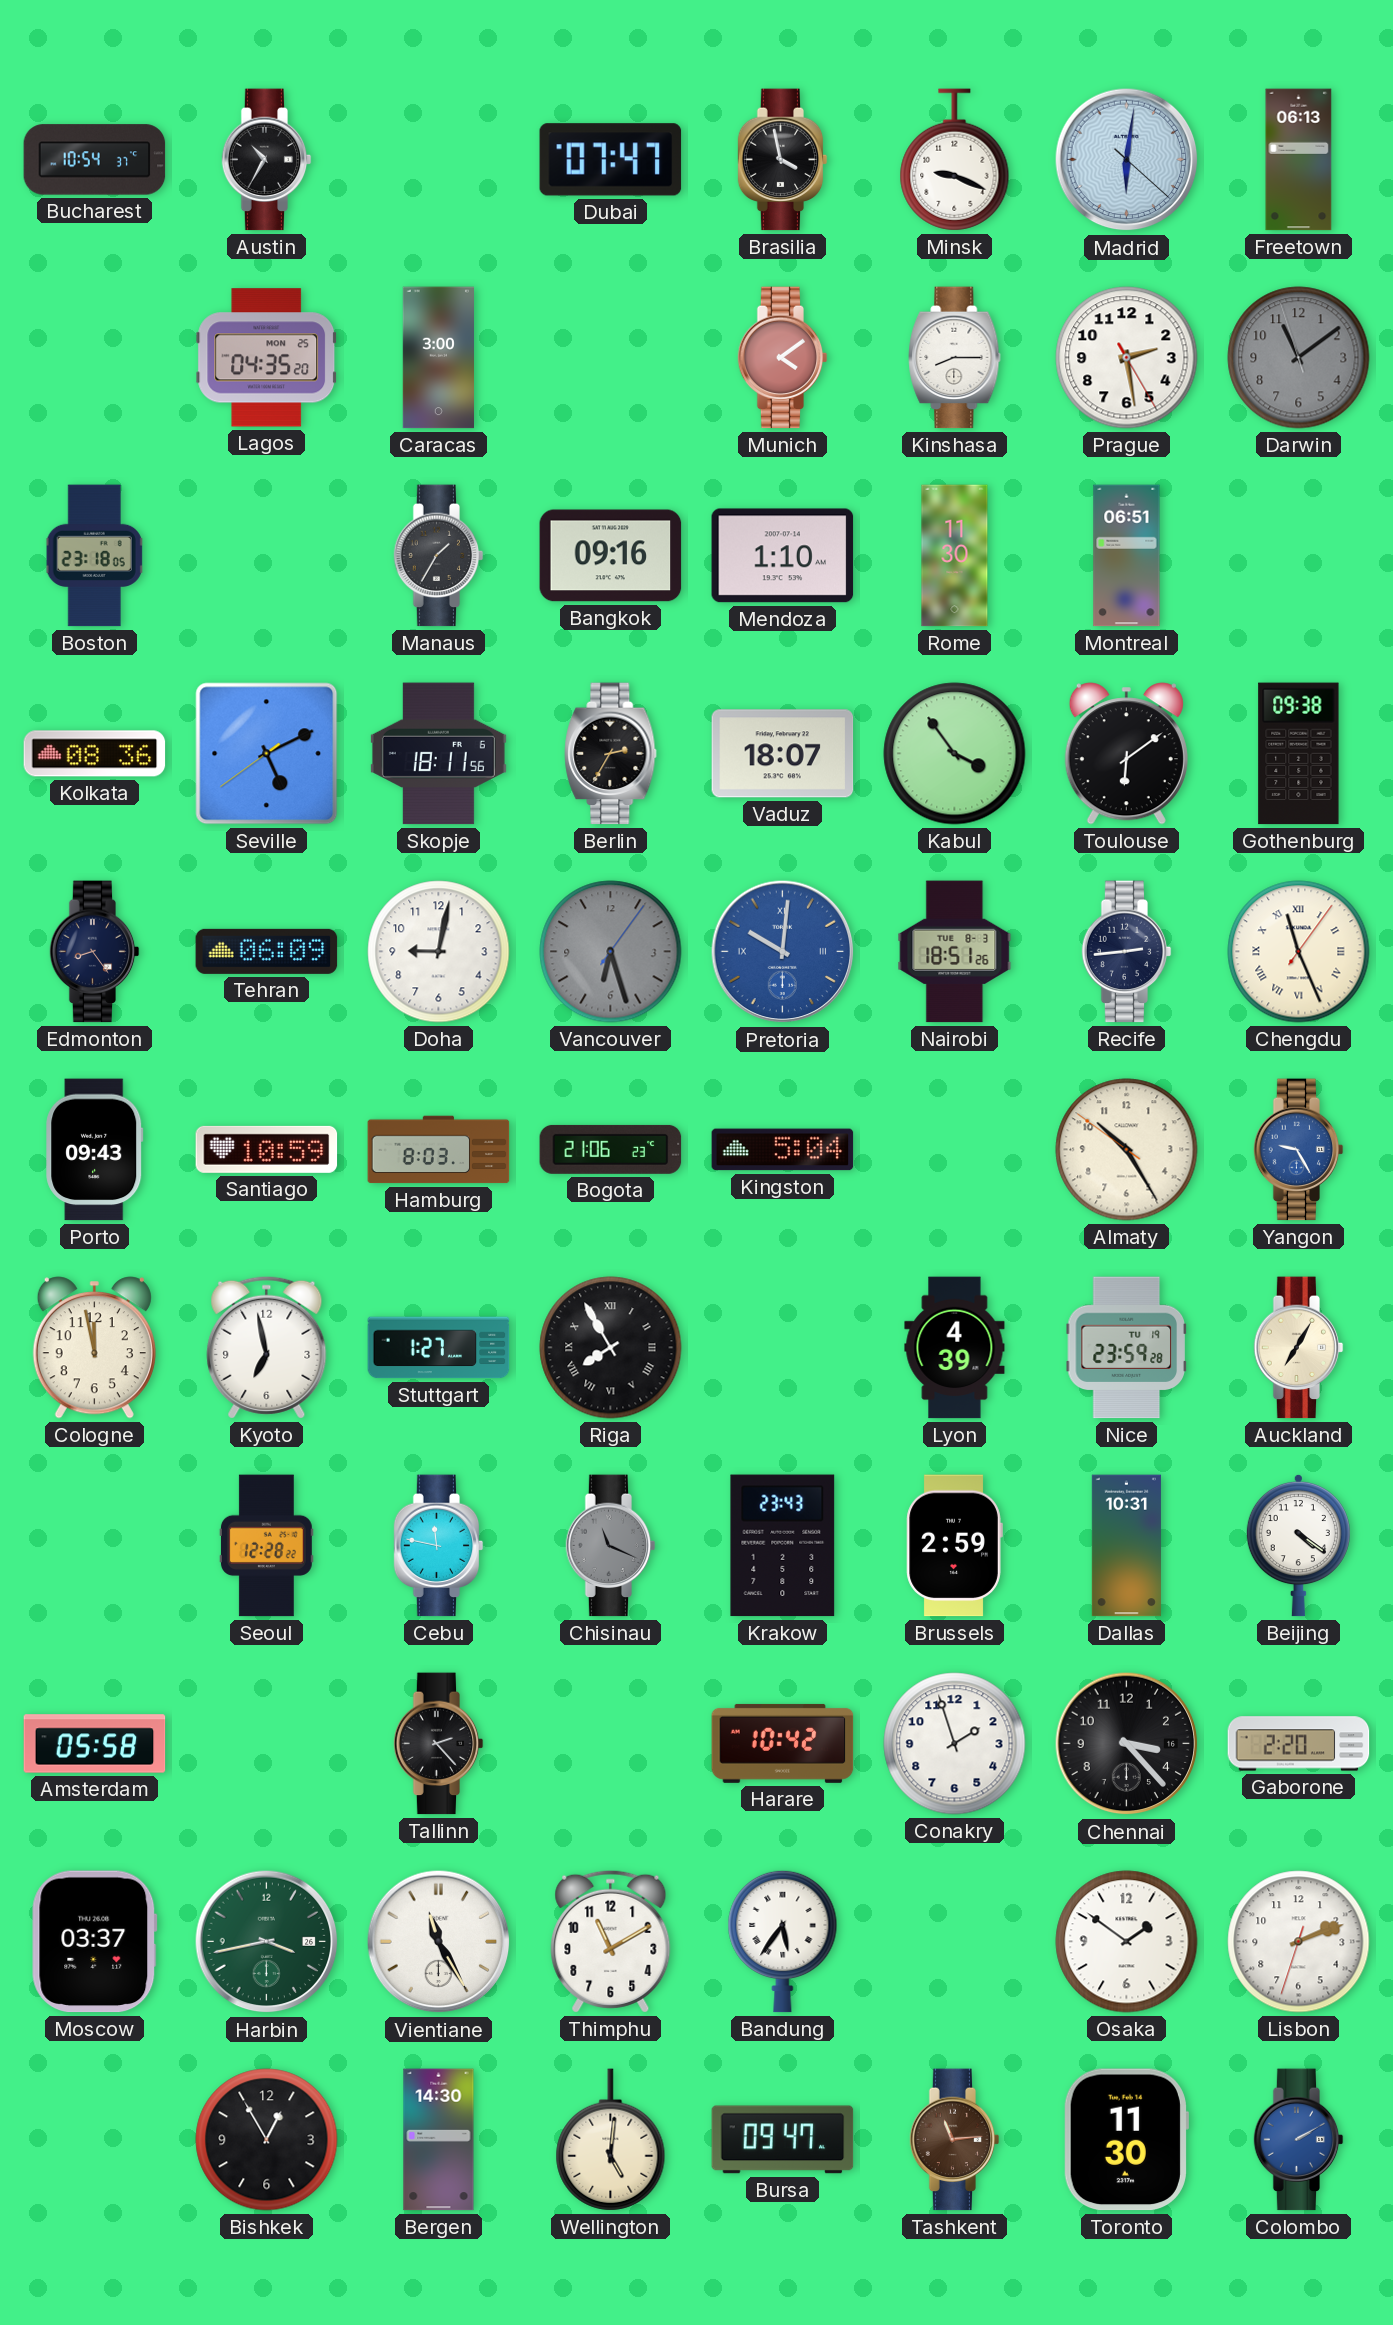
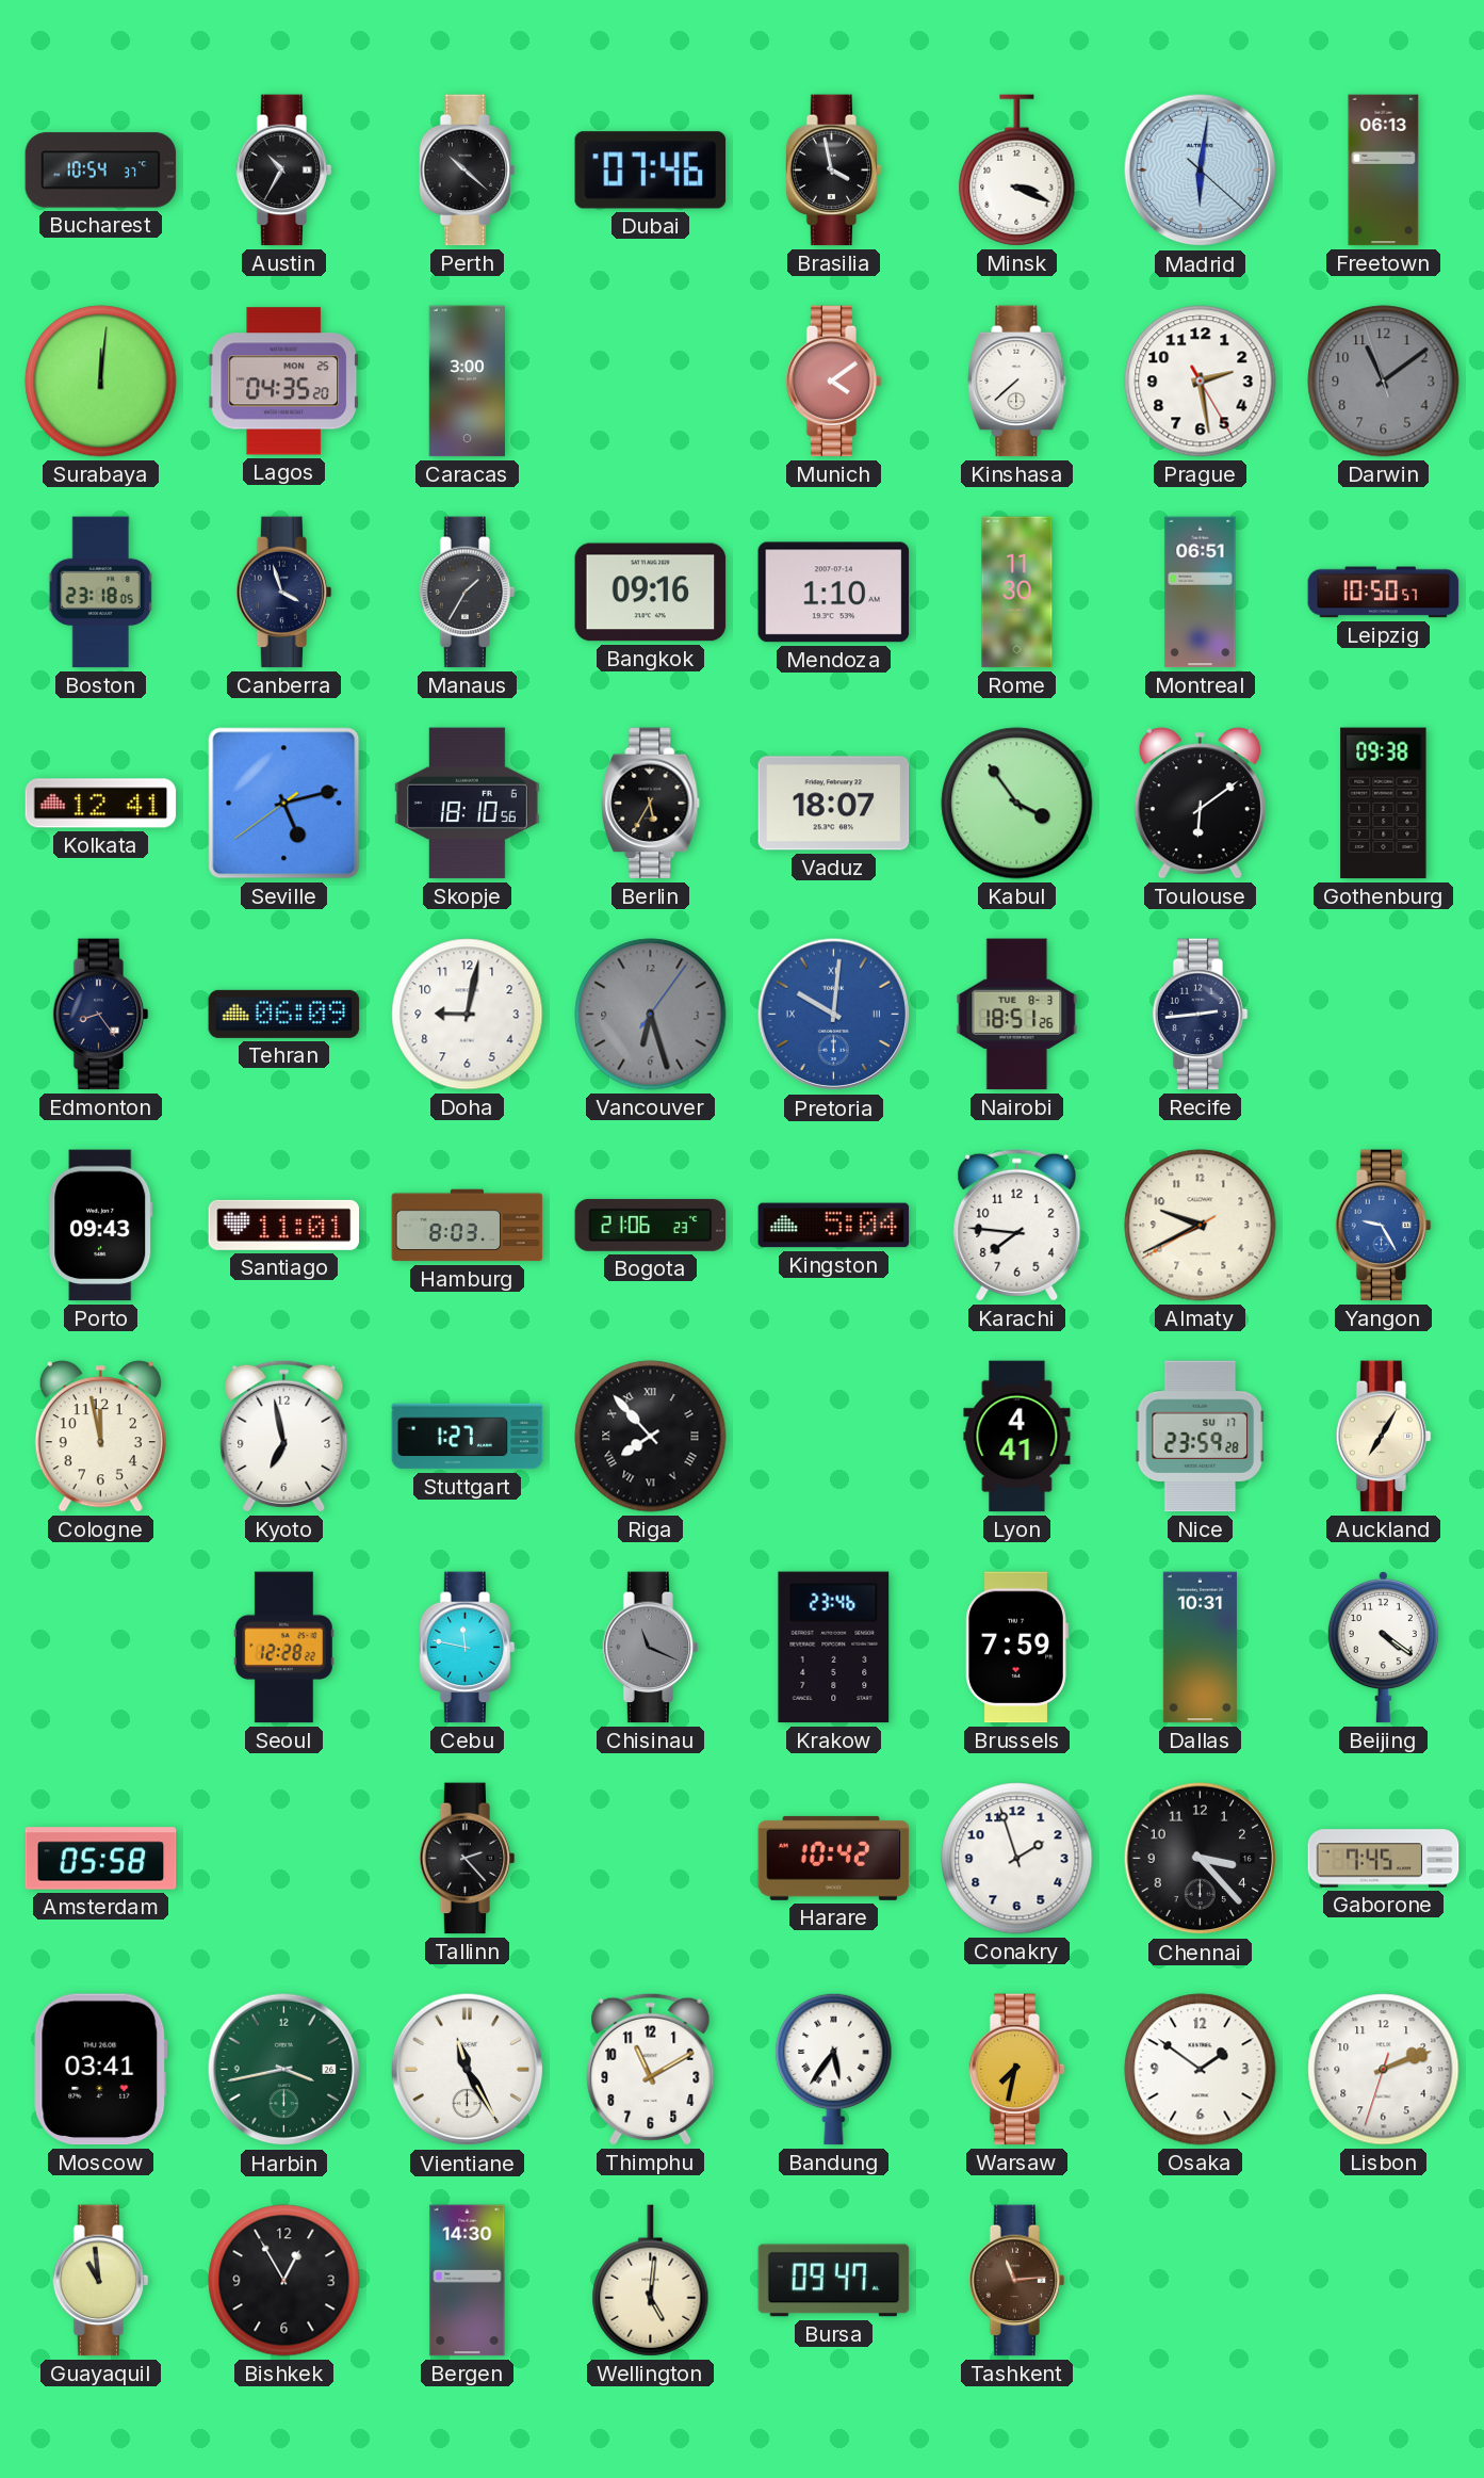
Perth: none -> 10:22 (468, 171)
Dubai: 07:47 -> 07:46 (651, 171)
Minsk: 9:19 -> 3:19 (1017, 171)
Surabaya: none -> 12:01 (101, 382)
Kinshasa: 8:15 -> 7:38 (1017, 382)
Canberra: none -> 3:57 (284, 593)
Leipzig: none -> 10:50 (1384, 593)
Kolkata: 08:36 -> 12:41 (101, 804)
Seville: 5:10 -> 5:12 (284, 804)
Skopje: 18:11 -> 18:10 (467, 804)
Berlin: 2:35 -> 5:35 (651, 804)
Chengdu: 11:26 -> none (1299, 952)
Santiago: 10:59 -> 11:01 (284, 1225)
Karachi: none -> 7:46 (1017, 1225)
Almaty: 10:24 -> 9:40 (1201, 1226)
Riga: 7:55 -> 7:53 (651, 1437)
Lyon: 4:39 -> 4:41 (1017, 1437)
Nice date: TU 19 -> SU 17 (1200, 1437)
Krakow: 23:43 -> 23:46 (834, 1648)
Brussels: 2:59 -> 7:59 (1016, 1648)
Gaborone: 2:20 -> 7:45 (1384, 1859)
Moscow: 03:37 -> 03:41 (101, 2070)
Warsaw: none -> 7:32 (1017, 2070)
Guayaquil: none -> 10:59 (101, 2281)
Toronto: 11:30 -> none (1126, 2140)
Colombo: 2:10 -> none (1299, 2140)
